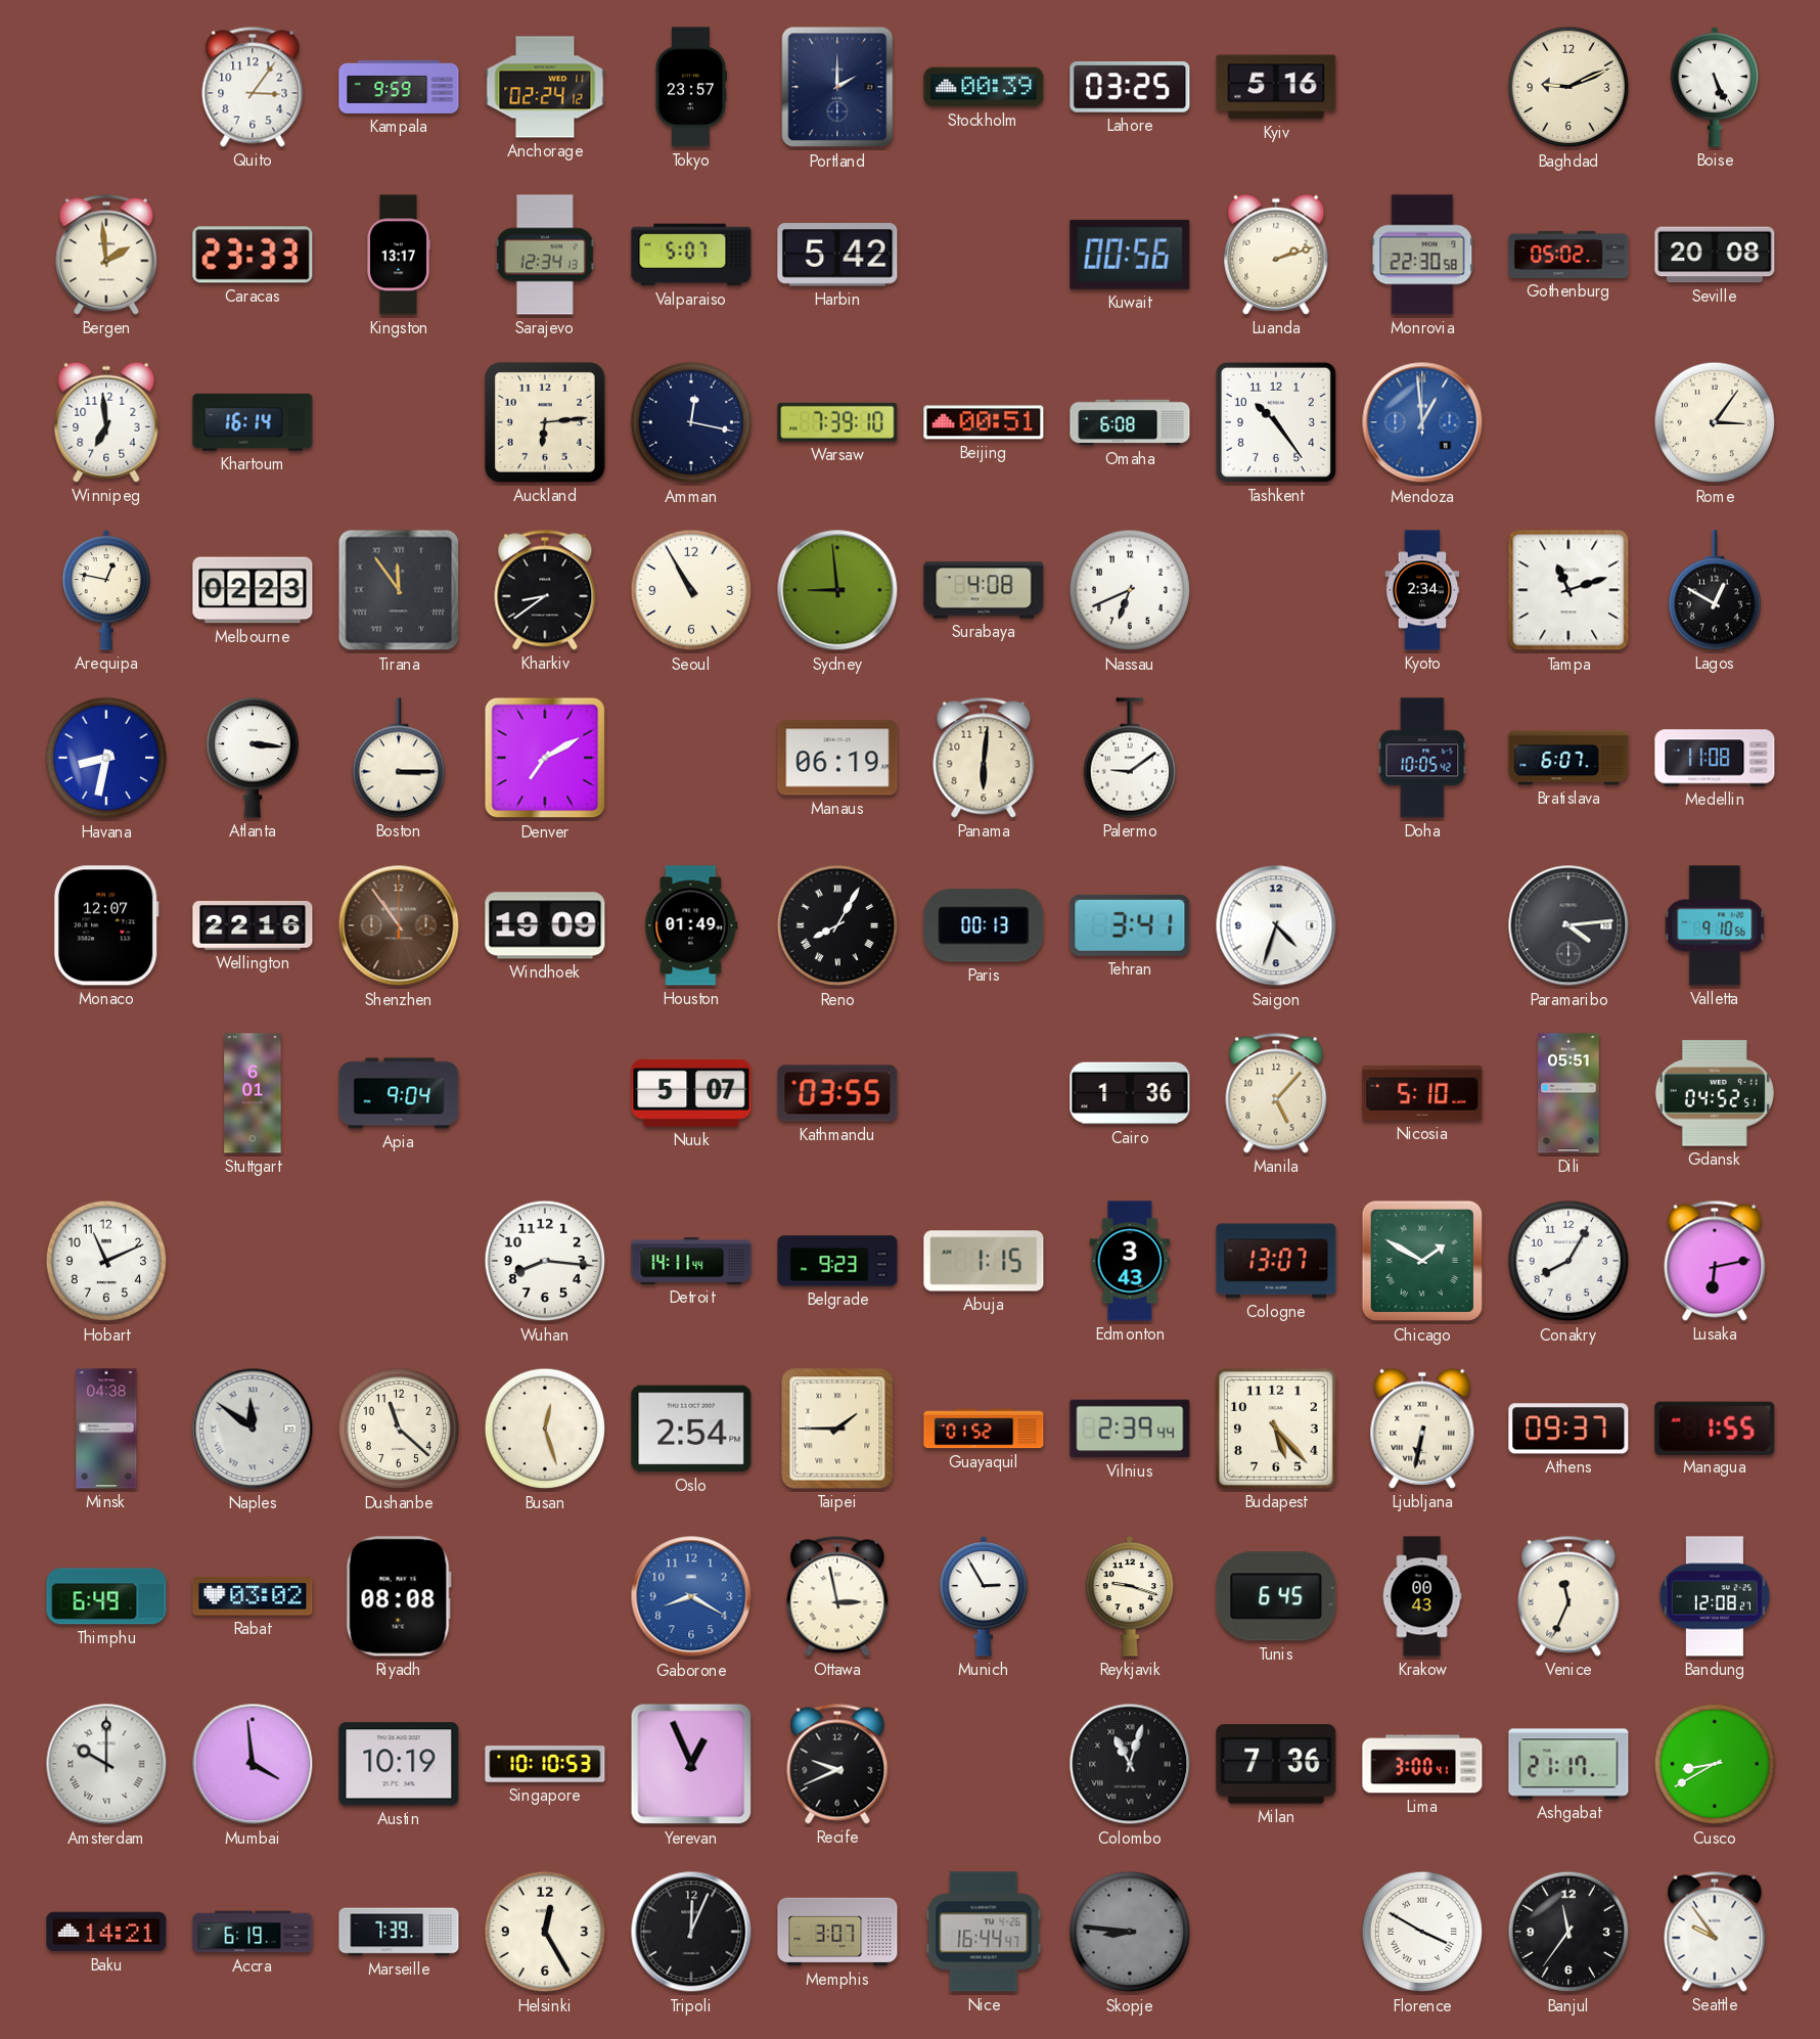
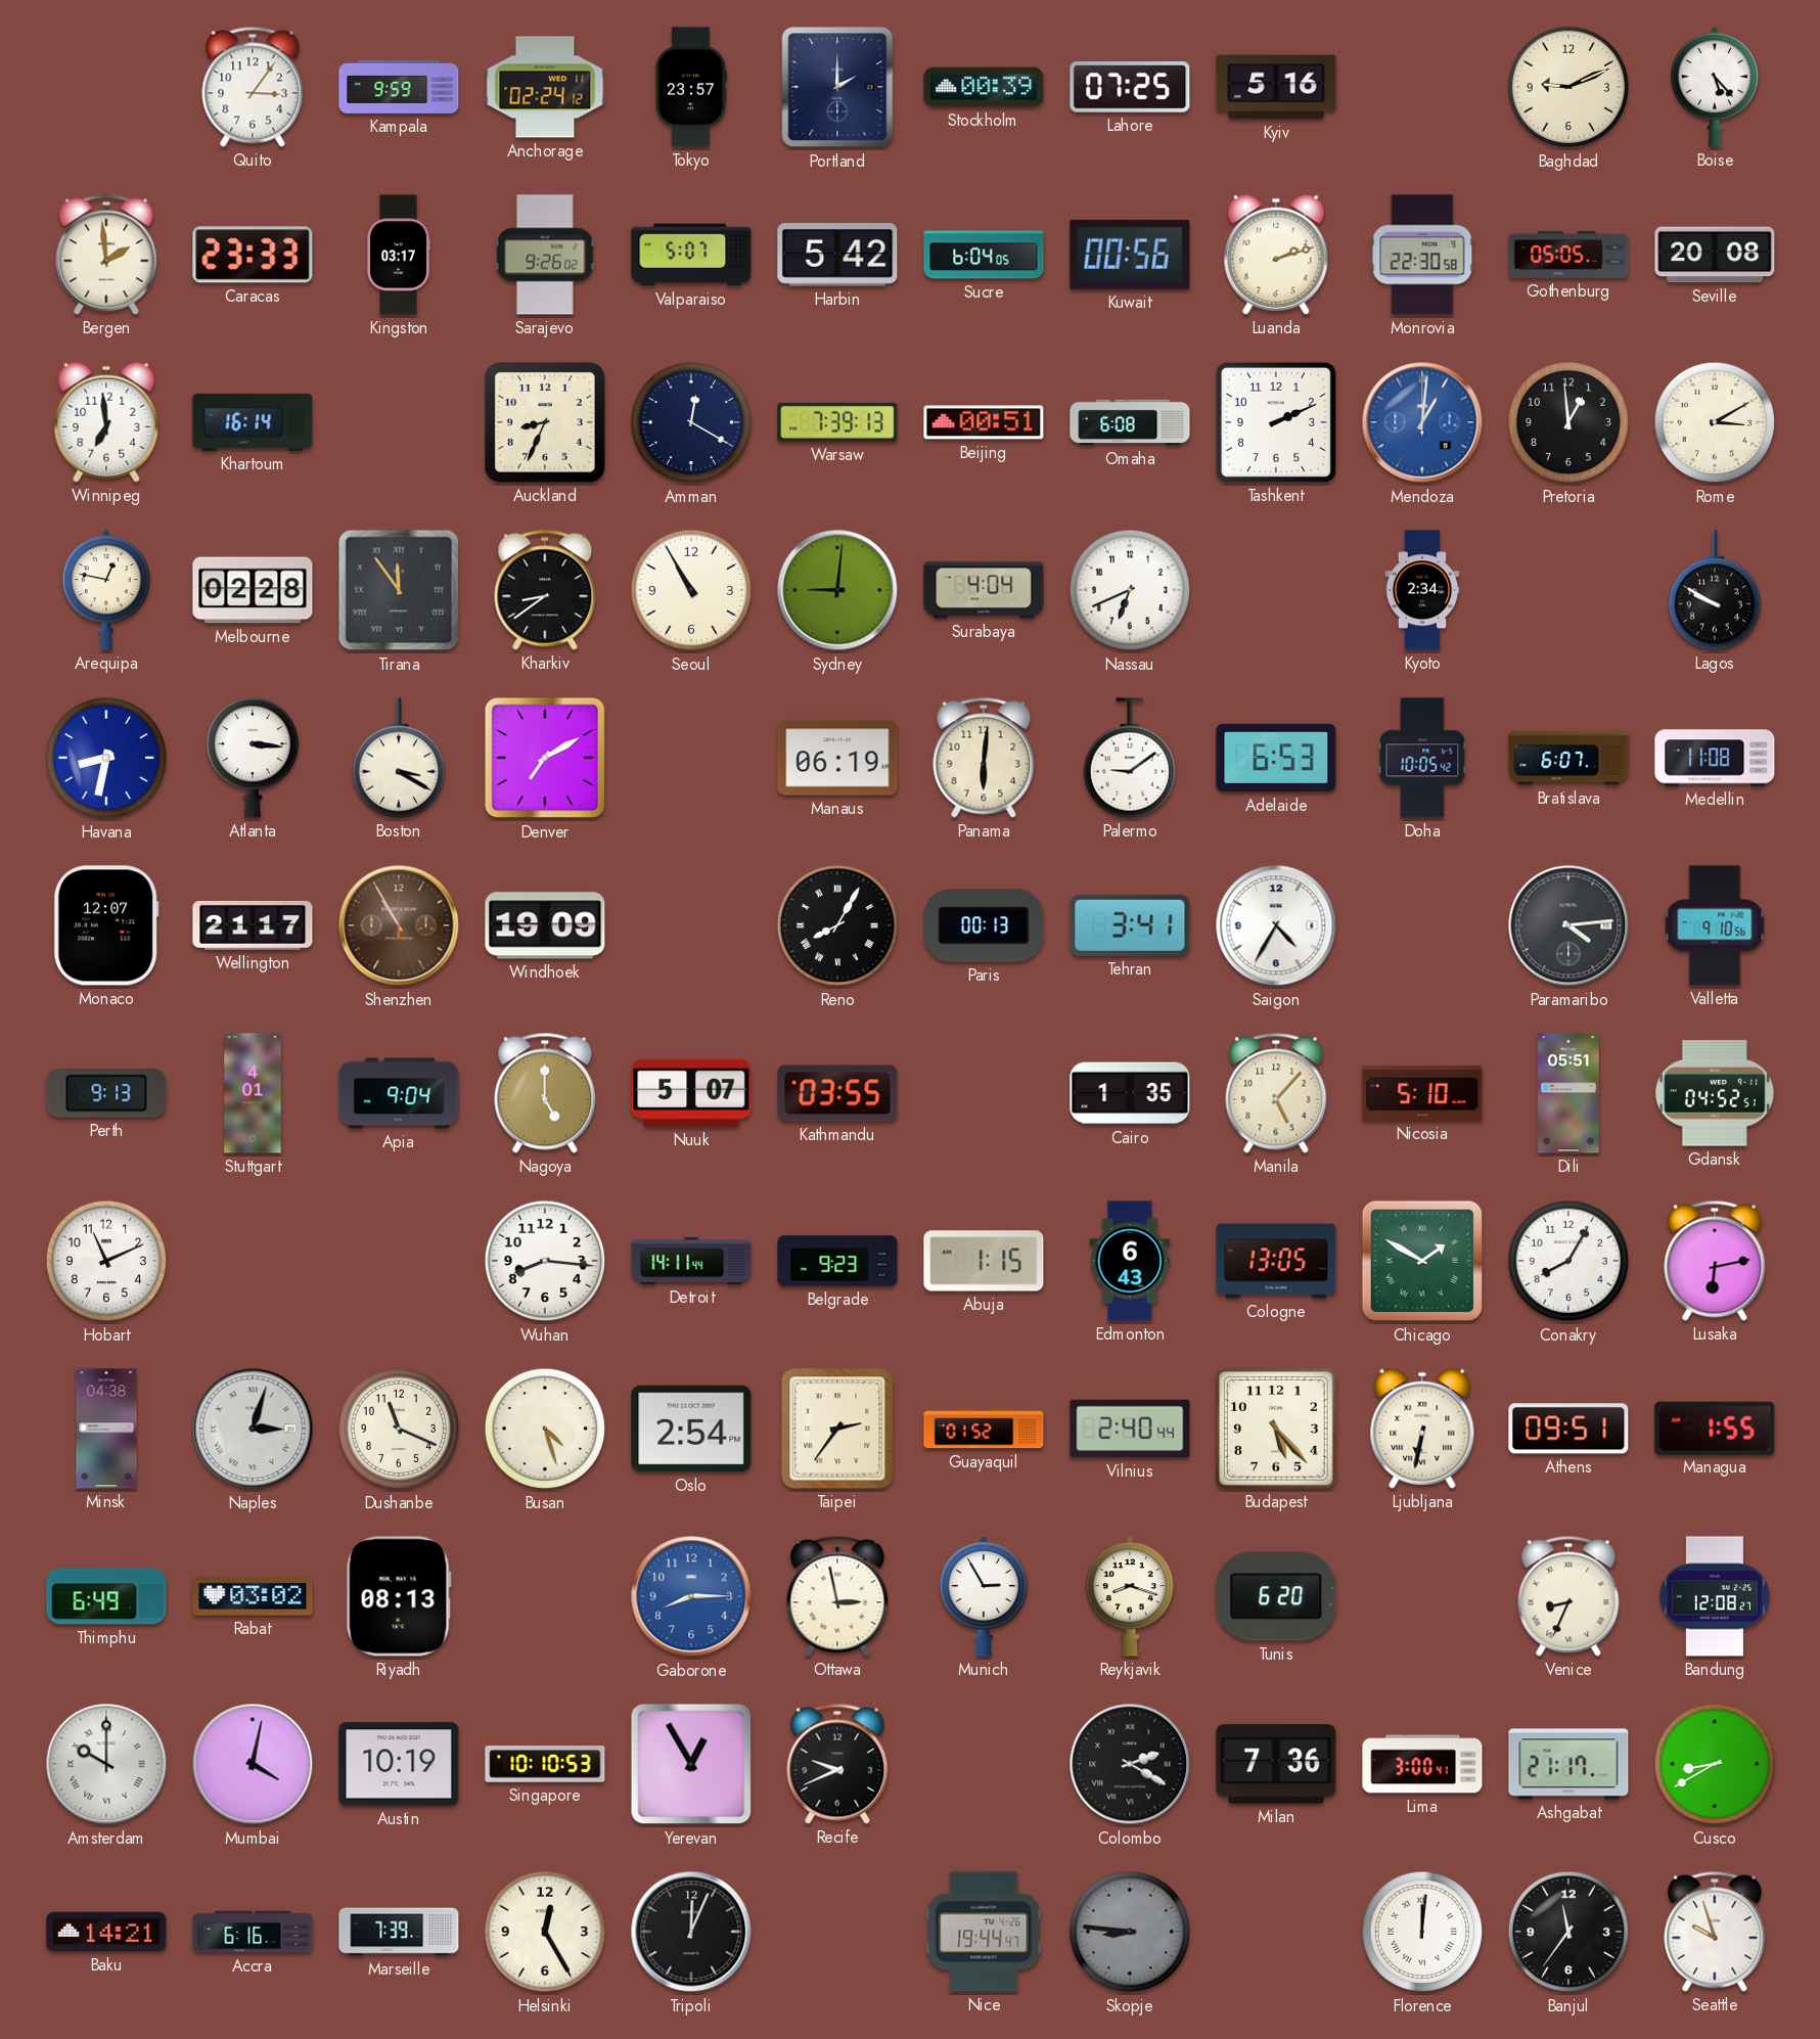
Lahore: 03:25 -> 07:25 (1130, 88)
Boise: 5:26 -> 5:23 (1715, 87)
Kingston: 13:17 -> 03:17 (399, 255)
Sarajevo: 12:34 -> 9:26 (545, 255)
Sucre: none -> 6:04 (984, 255)
Gothenburg: 05:02 -> 05:05 (1568, 255)
Auckland: 6:14 -> 8:34 (546, 423)
Amman: 12:17 -> 12:20 (691, 422)
Warsaw: 7:39:10 -> 7:39:13 (837, 422)
Tashkent: 10:24 -> 2:11 (1276, 422)
Mendoza: 12:59 -> 1:01 (1422, 422)
Pretoria: none -> 12:59 (1568, 422)
Rome: 3:06 -> 3:10 (1715, 422)
Melbourne: 02:23 -> 02:28 (253, 590)
Sydney: 8:59 -> 9:01 (837, 590)
Surabaya: 4:08 -> 4:04 (984, 590)
Tampa: 11:12 -> none (1568, 590)
Lagos: 12:50 -> 9:50 (1714, 590)
Boston: 3:15 -> 3:20 (398, 758)
Adelaide: none -> 6:53 (1276, 758)
Wellington: 22:16 -> 21:17 (253, 926)
Shenzhen: 10:54 -> 10:55 (399, 925)
Houston: 01:49 -> none (691, 925)
Saigon: 4:33 -> 4:35 (1276, 925)
Perth: none -> 9:13 (106, 1093)
Stuttgart: 6:01 -> 4:01 (253, 1093)
Nagoya: none -> 5:00 (545, 1093)
Cairo: 1:36 -> 1:35 (1130, 1093)
Edmonton: 3:43 -> 6:43 (1130, 1261)
Cologne: 13:07 -> 13:05 (1276, 1261)
Naples: 11:51 -> 3:03 (253, 1429)
Dushanbe: 11:22 -> 11:19 (399, 1429)
Busan: 12:27 -> 4:27 (545, 1429)
Taipei: 1:45 -> 2:36 (837, 1429)
Vilnius: 2:39 -> 2:40 (1130, 1429)
Athens: 09:37 -> 09:51 (1568, 1429)
Riyadh: 08:08 -> 08:13 (399, 1596)
Gaborone: 8:20 -> 8:15 (691, 1596)
Reykjavik: 9:18 -> 8:18 (1130, 1596)
Tunis: 6:45 -> 6:20 (1276, 1596)
Krakow: 00:43 -> none (1422, 1596)
Venice: 11:34 -> 8:34 (1568, 1596)
Mumbai: 3:59 -> 4:02 (253, 1764)
Yerevan: 12:56 -> 12:55 (691, 1764)
Colombo: 11:03 -> 2:20 (1130, 1764)
Accra: 6:19 -> 6:16 (253, 1932)
Memphis: 3:07 -> none (837, 1932)
Nice: 16:44 -> 19:44 (984, 1932)
Florence: 3:50 -> 12:01 (1422, 1932)
Seattle: 9:54 -> 9:57 (1715, 1932)
